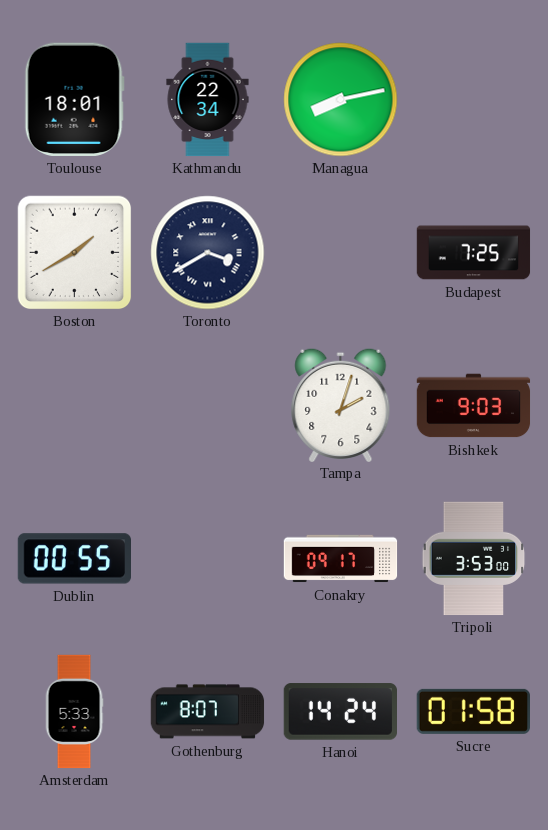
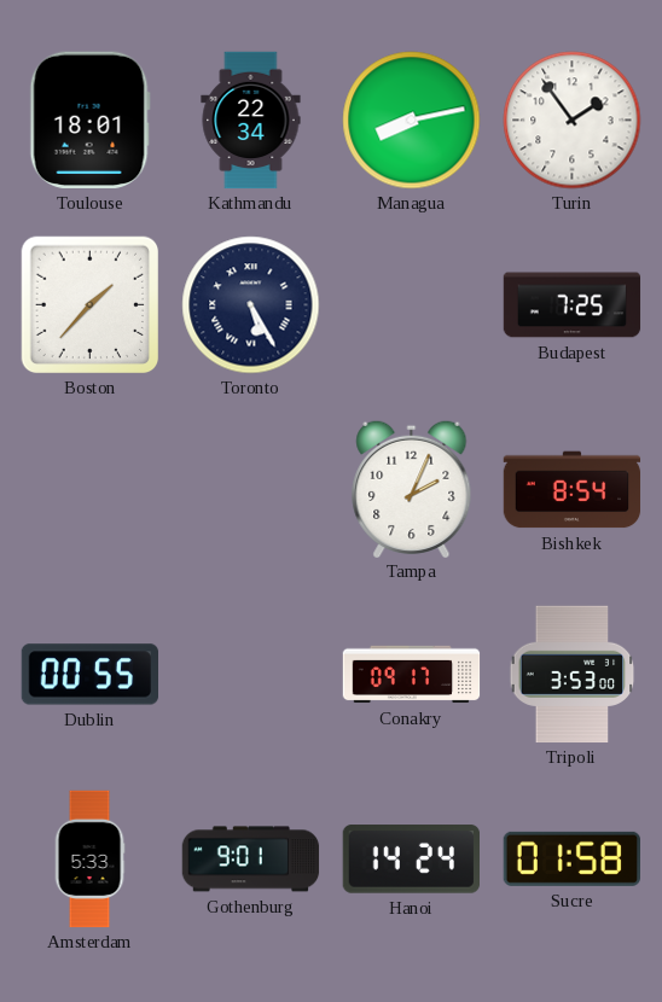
Turin: none -> 1:54 (573, 121)
Boston: 1:40 -> 1:37 (91, 305)
Toronto: 3:40 -> 5:25 (251, 305)
Tampa: 2:03 -> 2:04 (412, 488)
Bishkek: 9:03 -> 8:54 (573, 490)
Gothenburg: 8:07 -> 9:01 (251, 860)
